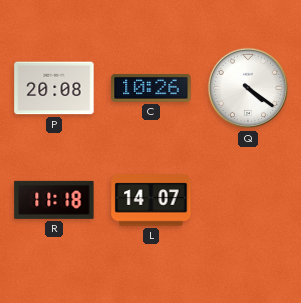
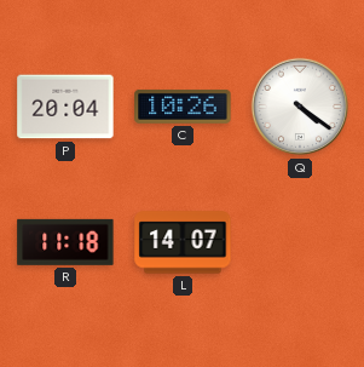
P: 20:08 -> 20:04 (65, 107)
